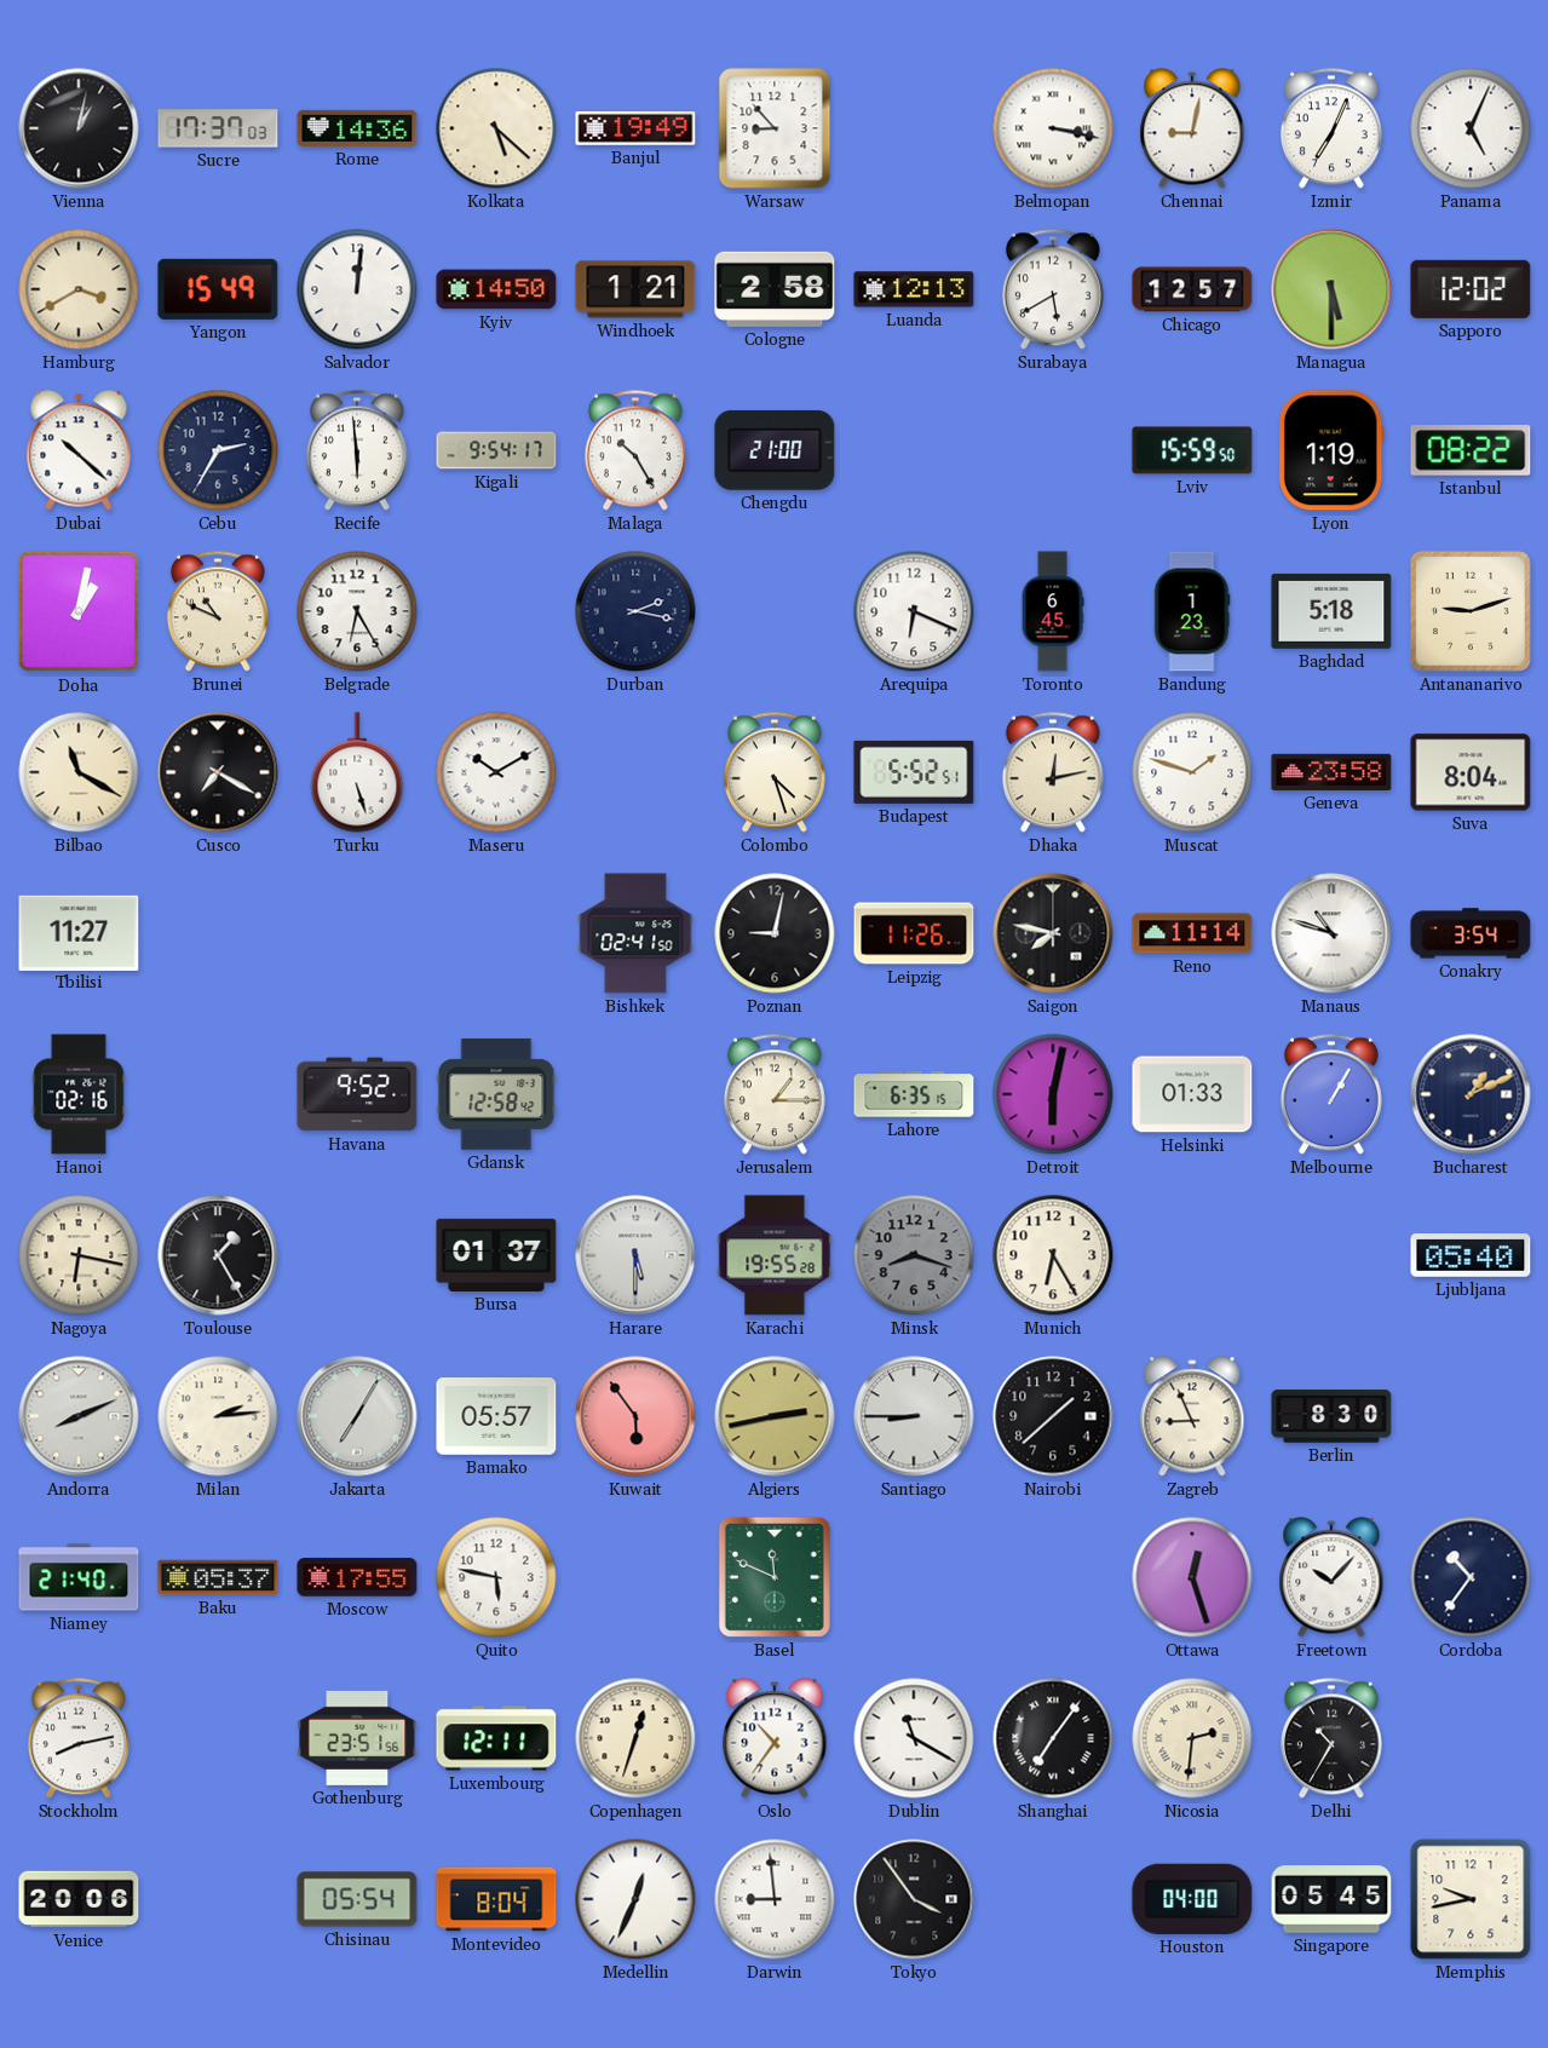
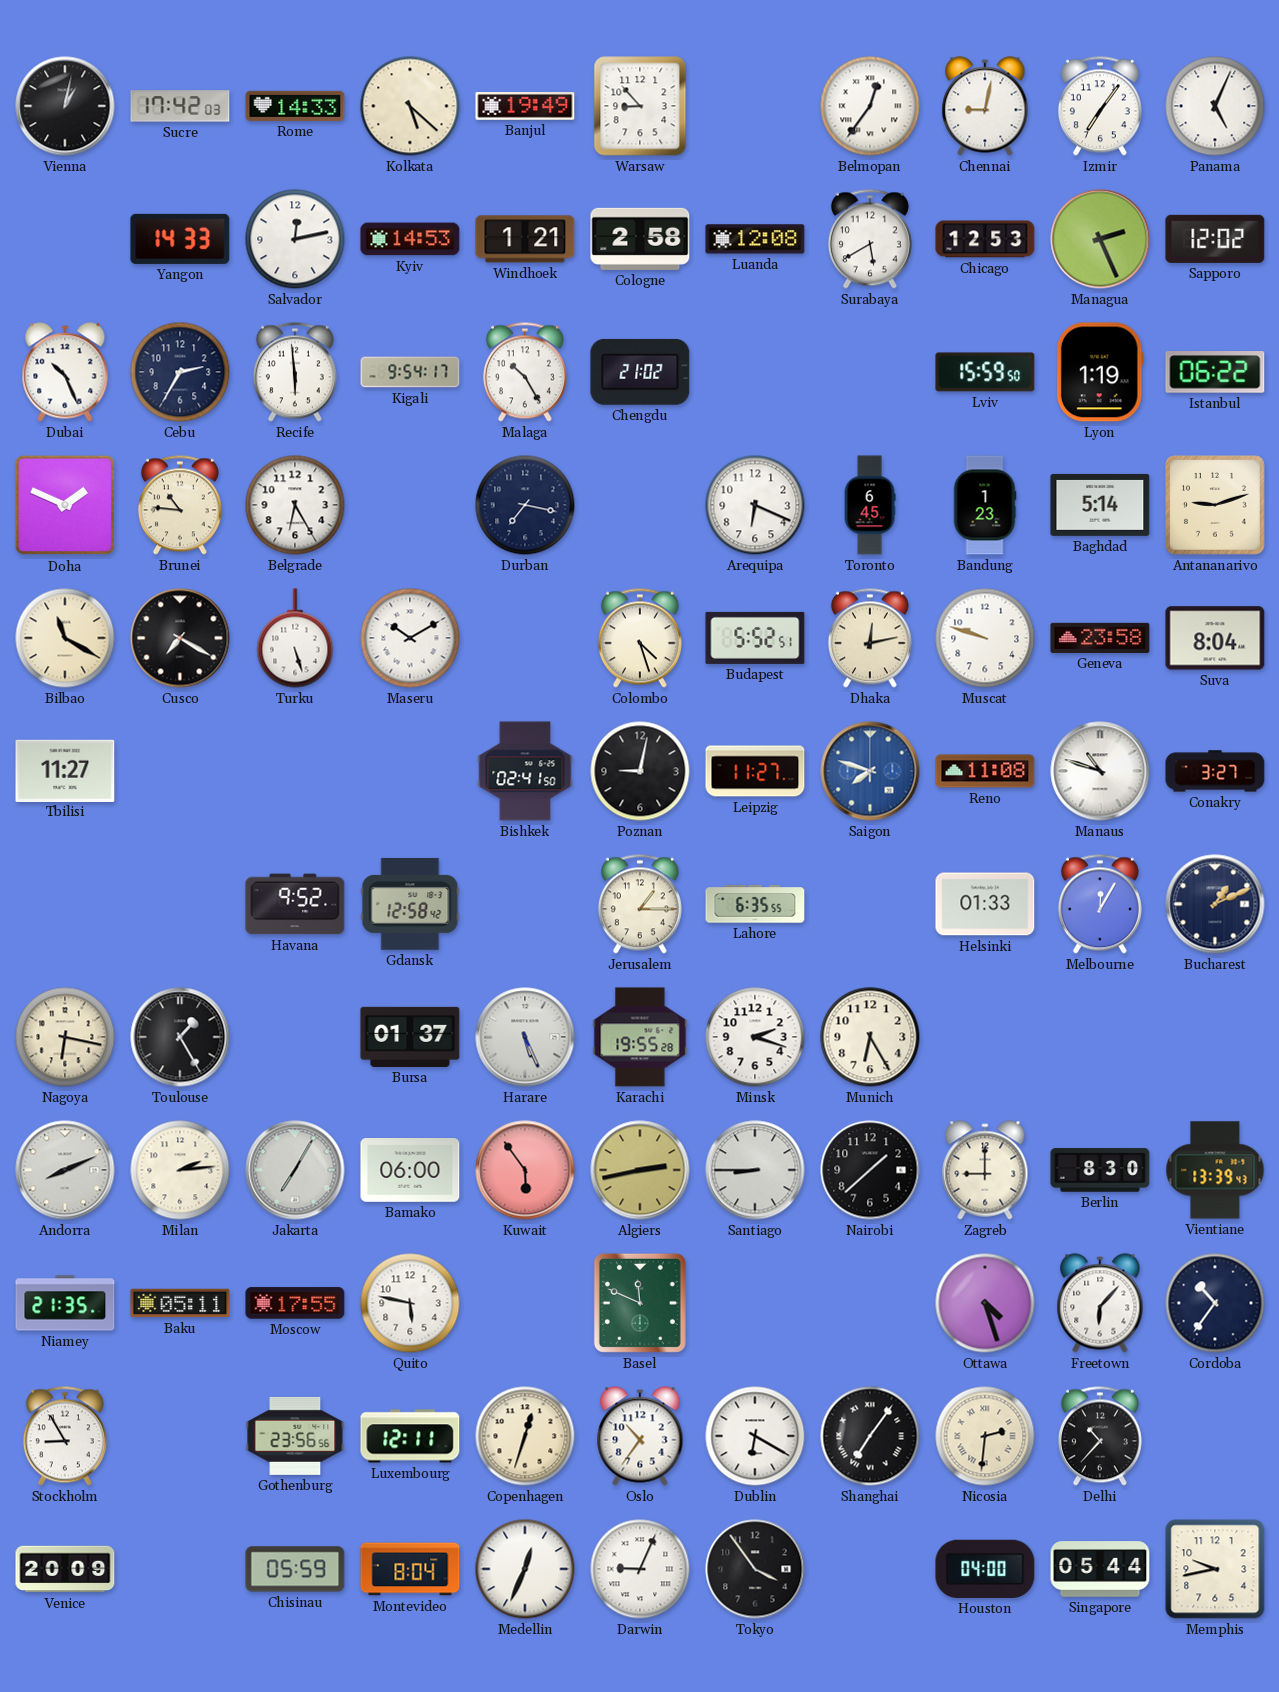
Sucre: 17:37 -> 17:42 (180, 106)
Rome: 14:36 -> 14:33 (295, 106)
Belmopan: 3:17 -> 12:36 (870, 106)
Izmir: 7:04 -> 7:06 (1100, 106)
Hamburg: 3:40 -> none (79, 289)
Yangon: 15:49 -> 14:33 (180, 239)
Salvador: 12:01 -> 12:13 (295, 239)
Kyiv: 14:50 -> 14:53 (410, 239)
Luanda: 12:13 -> 12:08 (755, 239)
Chicago: 12:57 -> 12:53 (985, 239)
Managua: 5:30 -> 2:26 (1100, 239)
Dubai: 10:22 -> 10:26 (65, 372)
Chengdu: 21:00 -> 21:02 (640, 372)
Istanbul: 08:22 -> 06:22 (1215, 372)
Doha: 1:02 -> 1:49 (65, 505)
Brunei: 10:49 -> 10:46 (180, 505)
Durban: 2:17 -> 7:17 (525, 505)
Baghdad: 5:18 -> 5:14 (1100, 505)
Muscat: 1:48 -> 9:48 (985, 638)
Leipzig: 11:26 -> 11:27 (755, 771)
Saigon: 7:47 -> 7:48 (870, 771)
Saigon dial: black -> blue (870, 771)
Reno: 11:14 -> 11:08 (985, 771)
Conakry: 3:54 -> 3:27 (1215, 771)
Hanoi: 02:16 -> none (79, 1094)
Lahore: 6:35:15 -> 6:35:55 (755, 904)
Detroit: 6:02 -> none (1053, 1094)
Melbourne: 1:05 -> 12:05 (1100, 904)
Harare: 5:30 -> 5:26 (525, 1037)
Minsk: 8:18 -> 2:18 (755, 1037)
Minsk dial: grey -> white (755, 1037)
Ljubljana: 05:40 -> none (1471, 1256)
Bamako: 05:57 -> 06:00 (410, 1171)
Zagreb: 8:56 -> 9:00 (985, 1170)
Vientiane: none -> 13:39 (1215, 1170)
Niamey: 21:40 -> 21:35 (65, 1303)
Baku: 05:37 -> 05:11 (180, 1303)
Ottawa: 12:27 -> 4:27 (985, 1303)
Freetown: 10:07 -> 6:07 (1100, 1303)
Stockholm: 8:13 -> 8:55 (65, 1436)
Gothenburg: 23:51 -> 23:56 (295, 1436)
Dublin: 11:20 -> 6:20 (755, 1436)
Delhi: 10:35 -> 10:37 (1100, 1436)
Venice: 20:06 -> 20:09 (65, 1569)
Chisinau: 05:54 -> 05:59 (295, 1569)
Darwin: 8:59 -> 9:04 (640, 1569)
Singapore: 05:45 -> 05:44 (1100, 1569)
